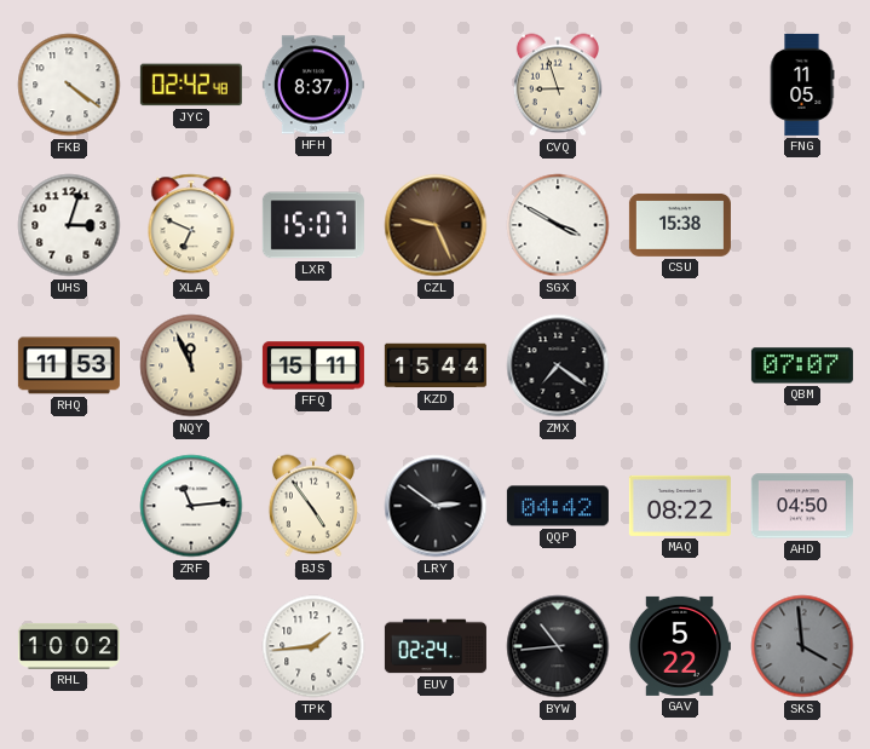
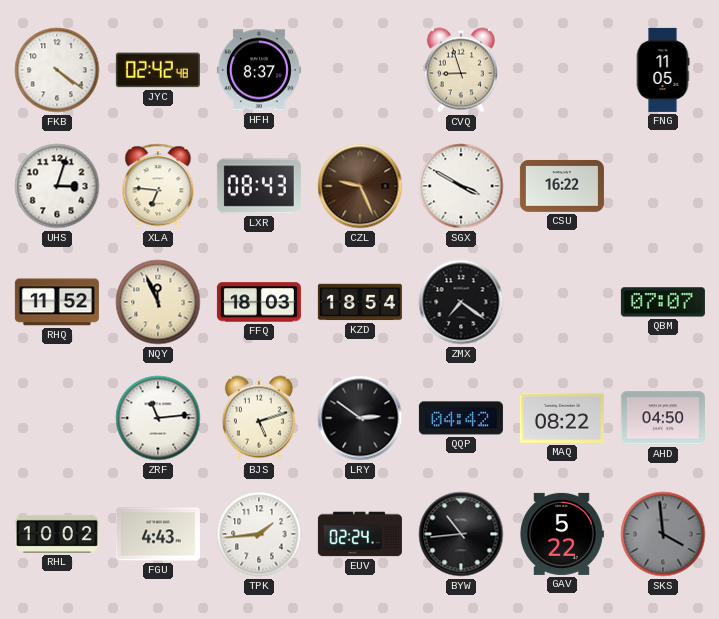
XLA: 6:49 -> 6:46 (158, 186)
LXR: 15:07 -> 08:43 (259, 186)
CSU: 15:38 -> 16:22 (562, 186)
RHQ: 11:53 -> 11:52 (57, 302)
FFQ: 15:11 -> 18:03 (259, 302)
KZD: 15:44 -> 18:54 (360, 302)
BJS: 4:54 -> 5:12 (259, 418)
FGU: none -> 4:43 (158, 534)
